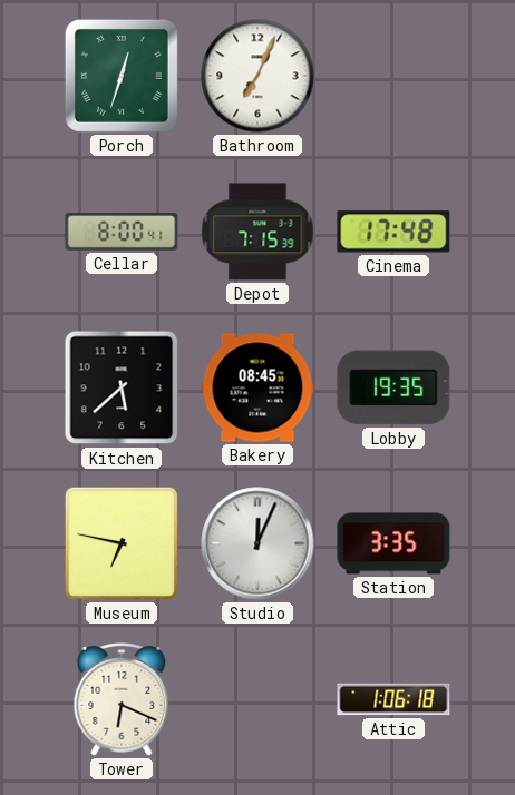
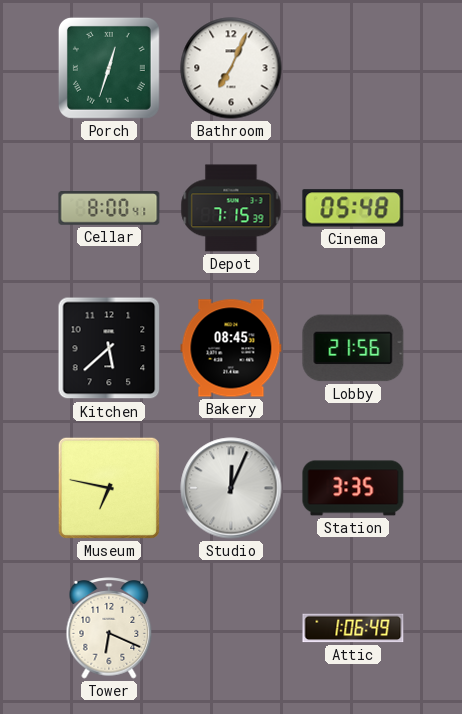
Cinema: 17:48 -> 05:48 (353, 208)
Lobby: 19:35 -> 21:56 (353, 348)
Attic: 1:06:18 -> 1:06:49 (353, 628)
